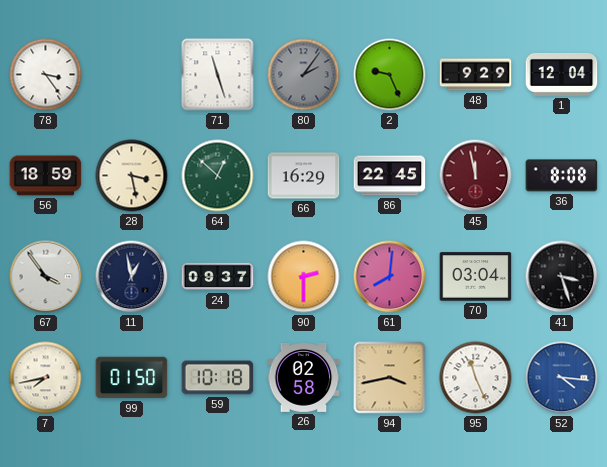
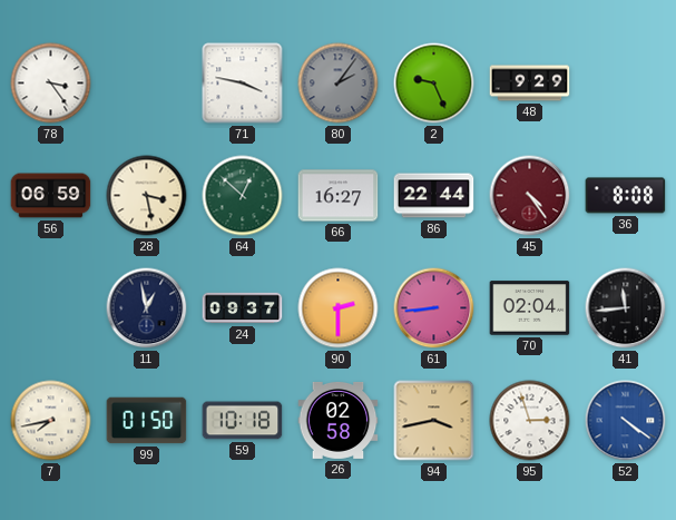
71: 11:27 -> 3:47 (243, 84)
1: 12:04 -> none (562, 74)
56: 18:59 -> 06:59 (51, 196)
66: 16:29 -> 16:27 (339, 196)
86: 22:45 -> 22:44 (434, 196)
45: 11:58 -> 4:24 (530, 196)
67: 3:54 -> none (46, 277)
61: 8:01 -> 8:44 (434, 308)
70: 03:04 -> 02:04 (530, 308)
41: 3:27 -> 11:44 (626, 308)
95: 11:26 -> 2:57 (530, 421)
52: 4:16 -> 4:21 (626, 421)
